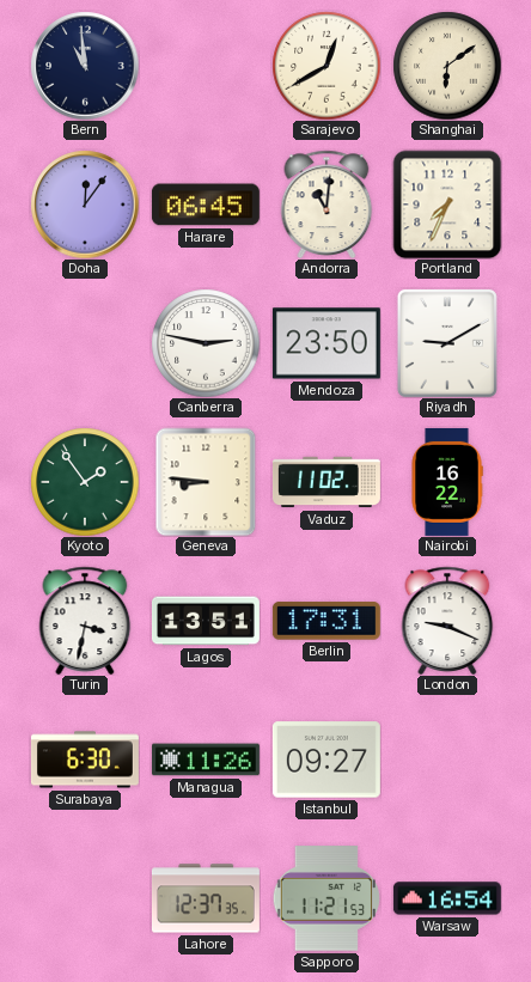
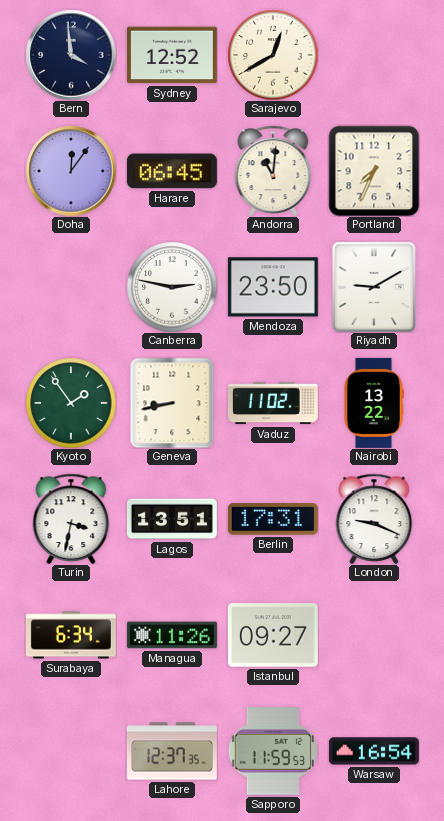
Bern: 10:59 -> 3:59 (71, 55)
Sydney: none -> 12:52 (172, 55)
Shanghai: 6:09 -> none (447, 66)
Geneva: 8:46 -> 8:43 (172, 403)
Nairobi: 16:22 -> 13:22 (374, 403)
Surabaya: 6:30 -> 6:34 (71, 635)
Sapporo: 11:21 -> 11:59 (273, 751)
